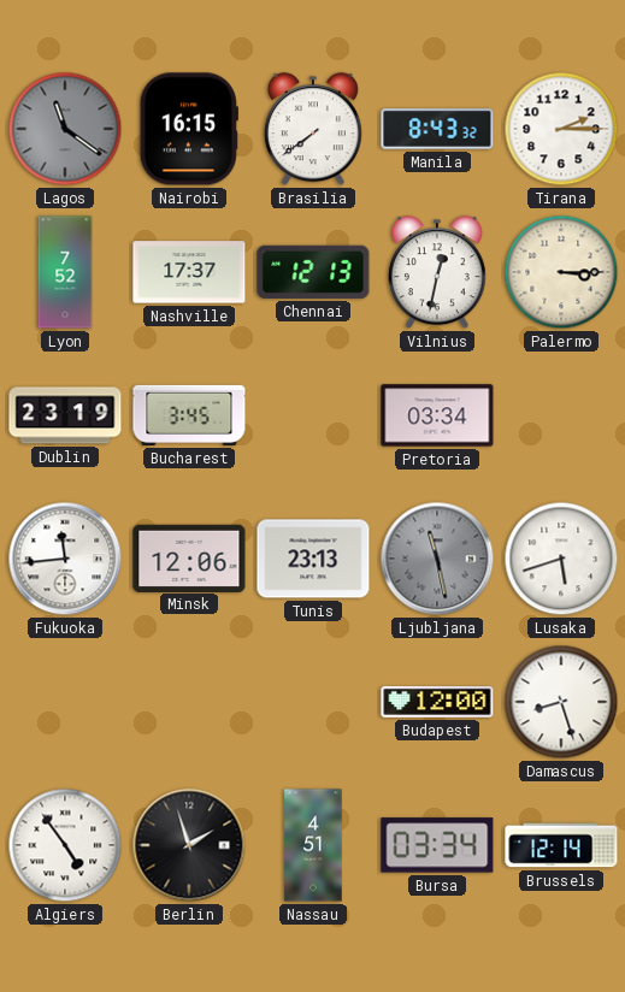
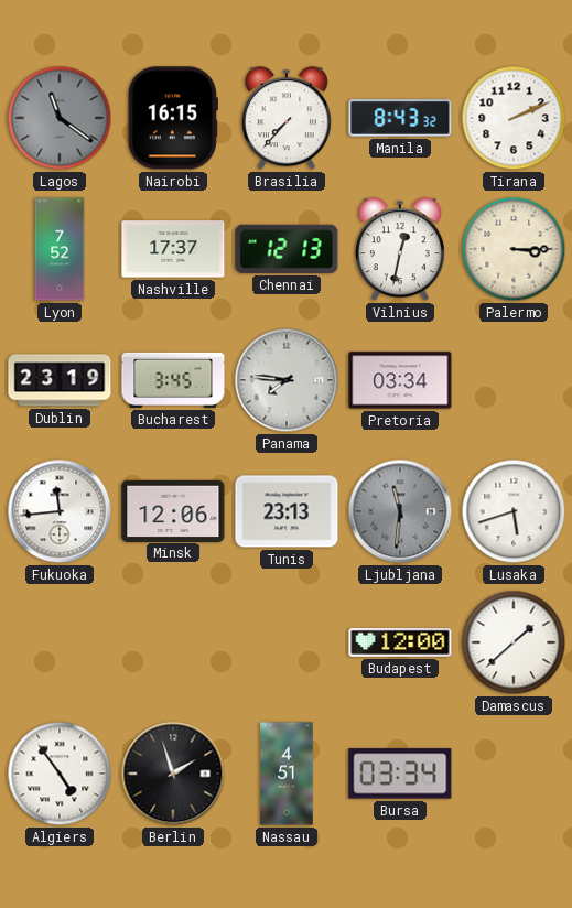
Brasilia: 7:39 -> 7:37 (287, 119)
Tirana: 2:15 -> 2:11 (514, 118)
Panama: none -> 7:46 (287, 380)
Ljubljana: 11:28 -> 11:31 (400, 511)
Damascus: 8:27 -> 1:38 (514, 642)
Brussels: 12:14 -> none (561, 845)
